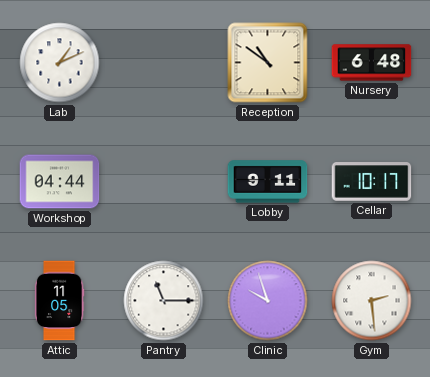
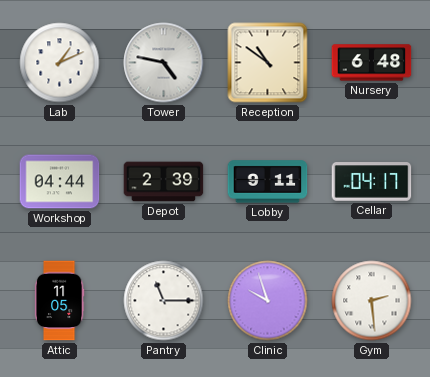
Tower: none -> 4:47 (164, 63)
Depot: none -> 2:39 (164, 182)
Cellar: 10:17 -> 04:17 (372, 182)
